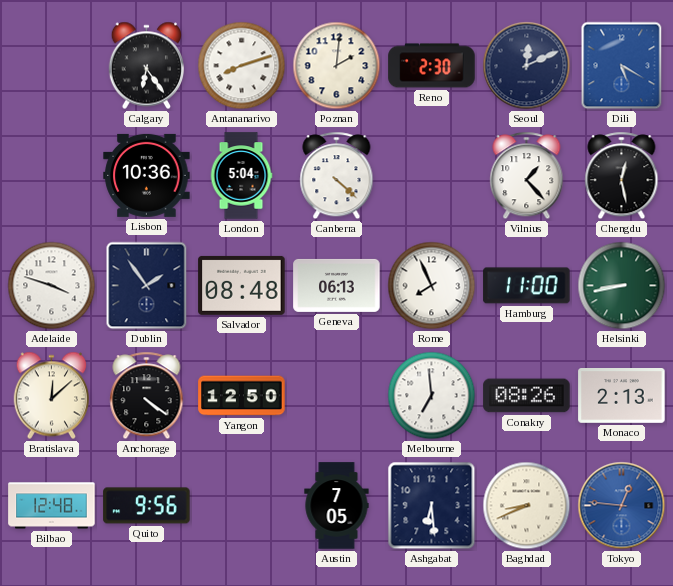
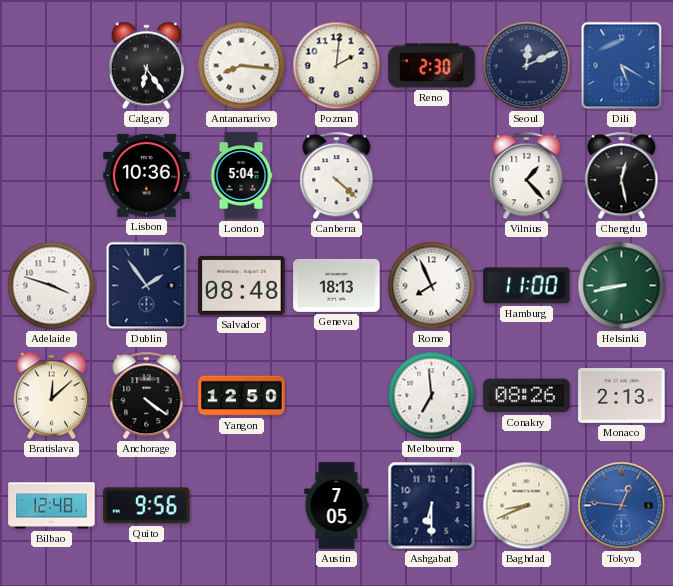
Antananarivo: 8:12 -> 8:16 (242, 66)
Geneva: 06:13 -> 18:13 (337, 285)
Ashgabat: 6:29 -> 6:30 (432, 506)
